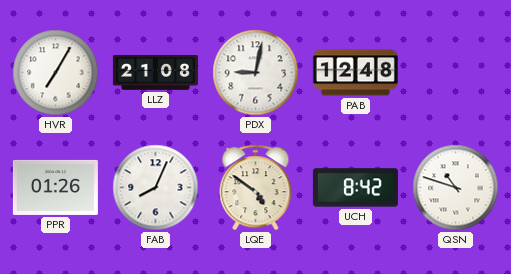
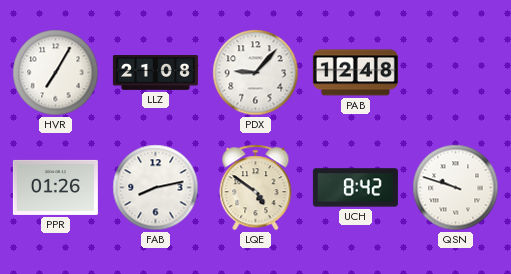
PDX: 9:02 -> 9:07 (256, 73)
FAB: 8:04 -> 8:13 (156, 188)
QSN: 10:48 -> 9:48 (456, 188)
